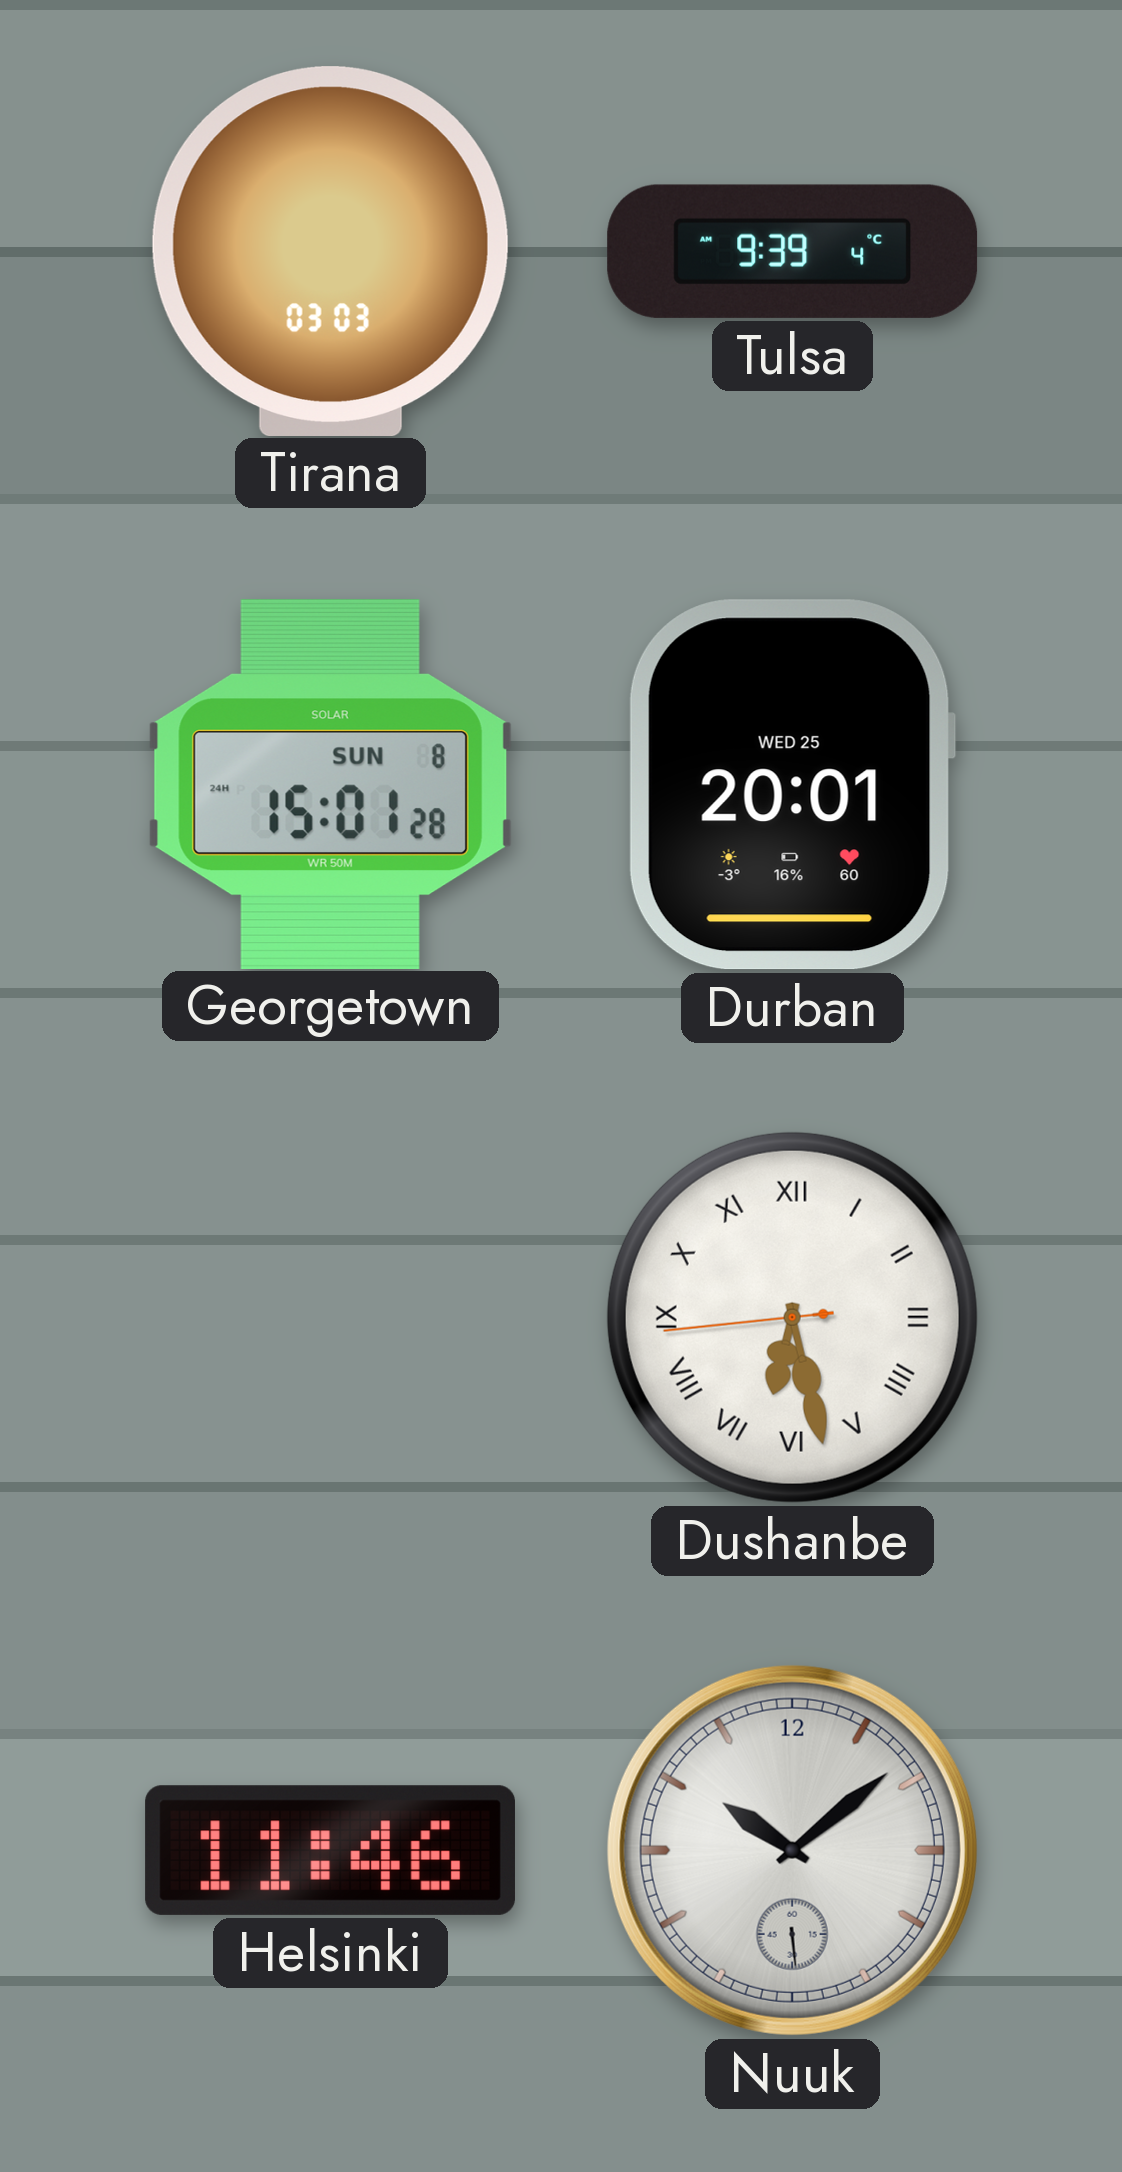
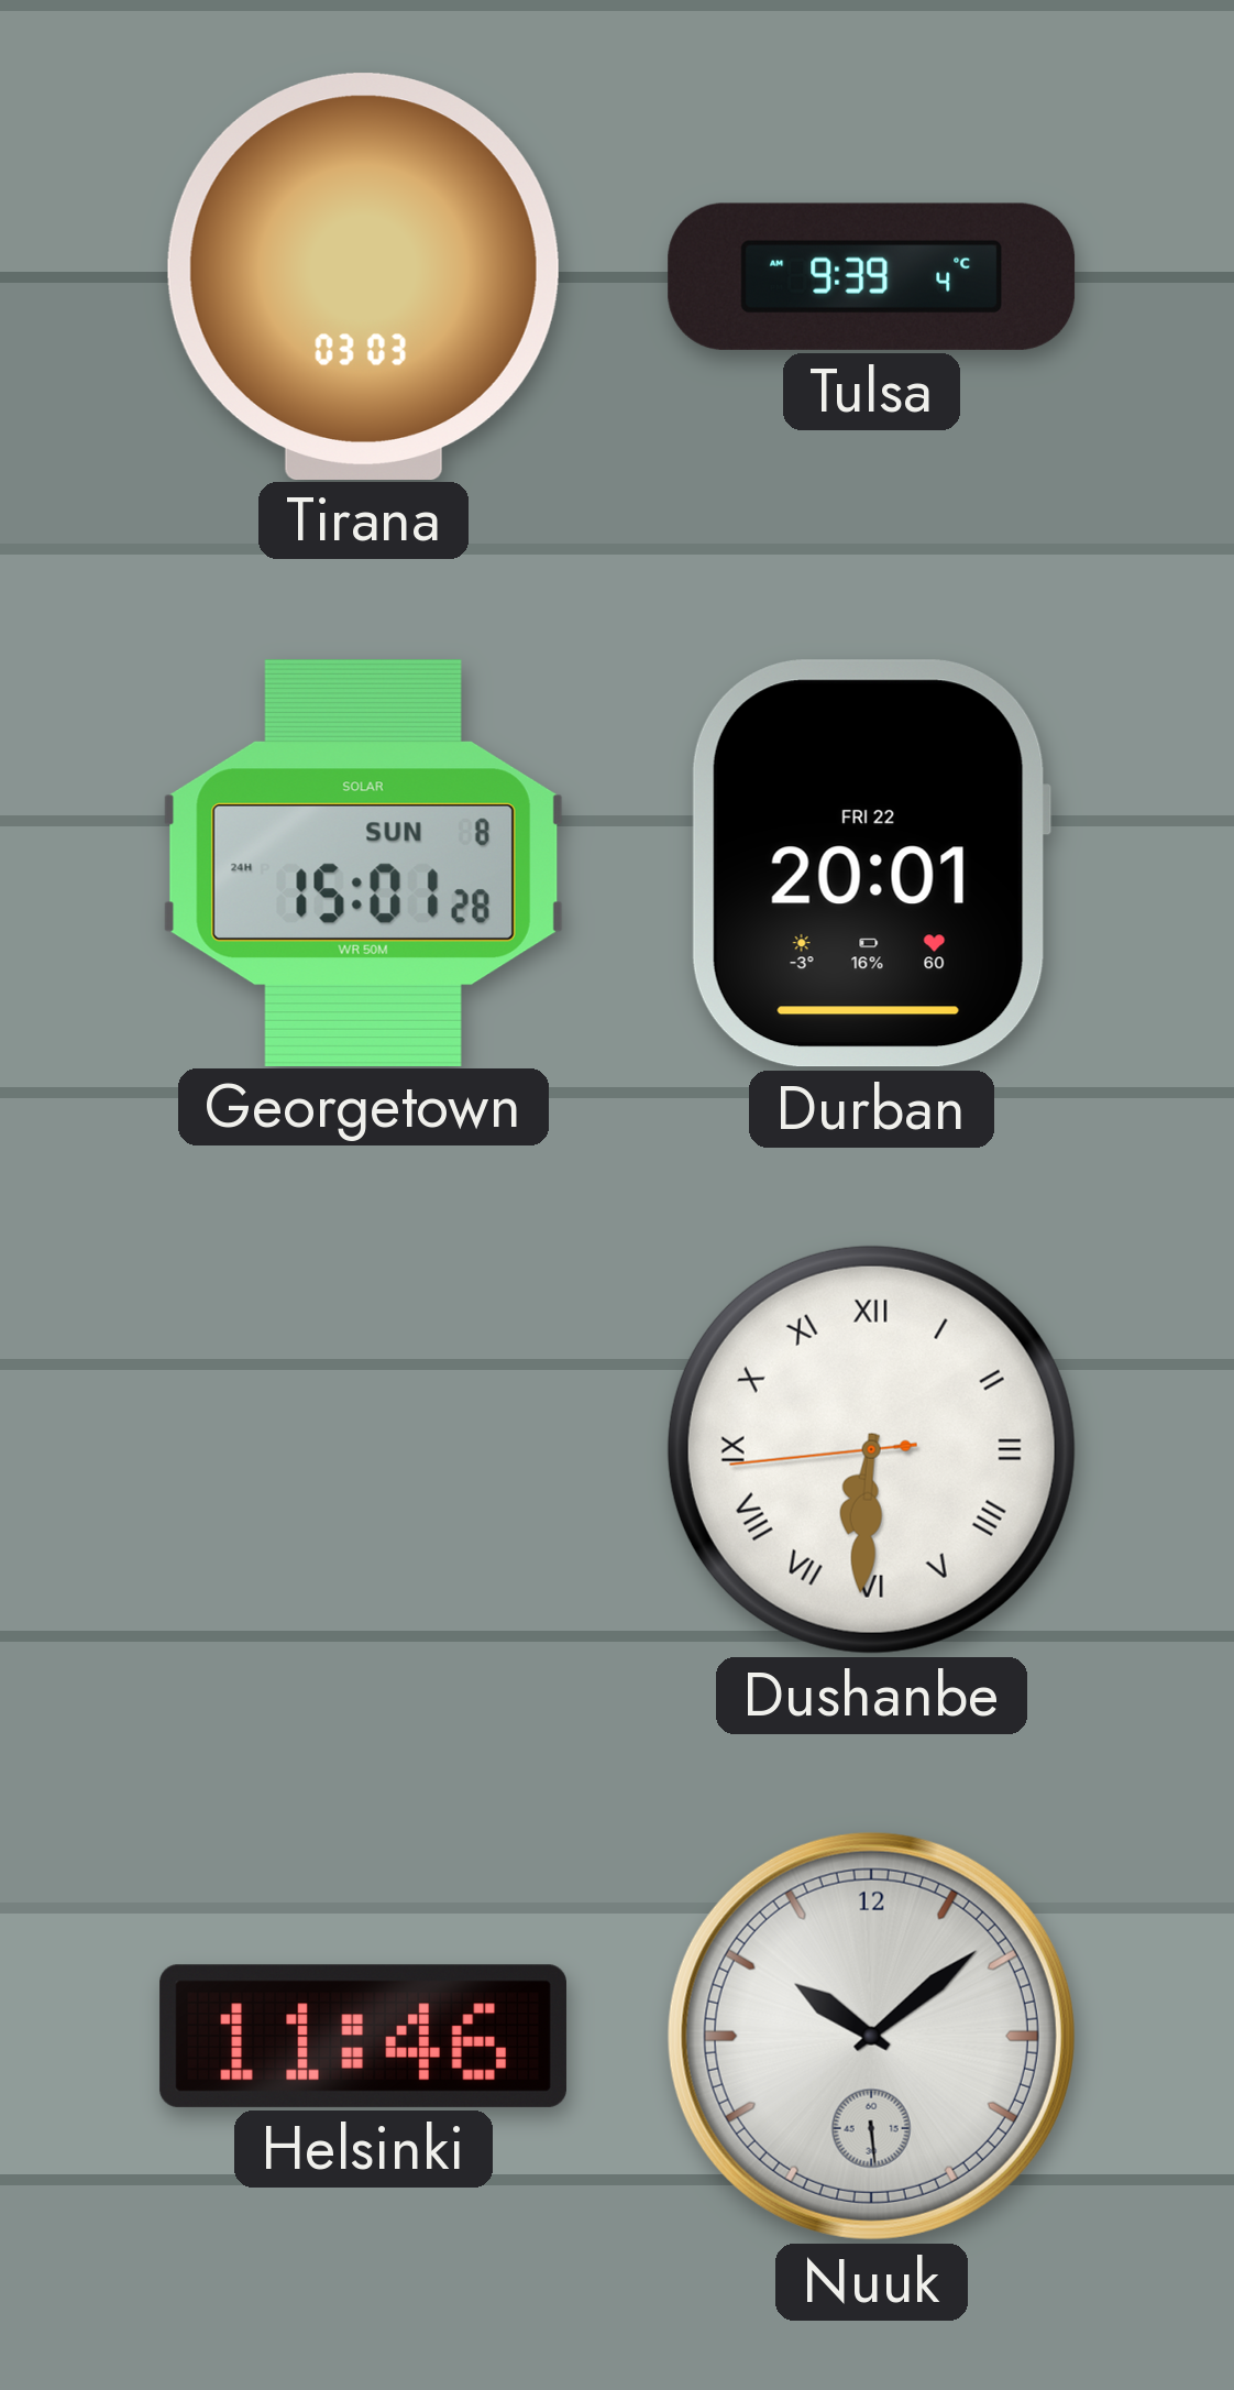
Durban date: WED 25 -> FRI 22 (871, 864)
Dushanbe: 6:27 -> 6:30 (871, 1449)
